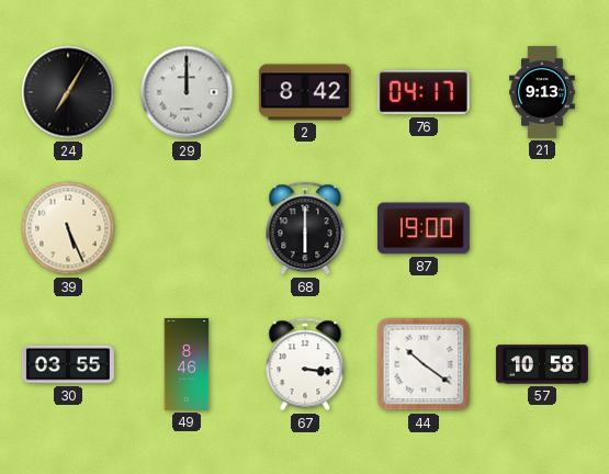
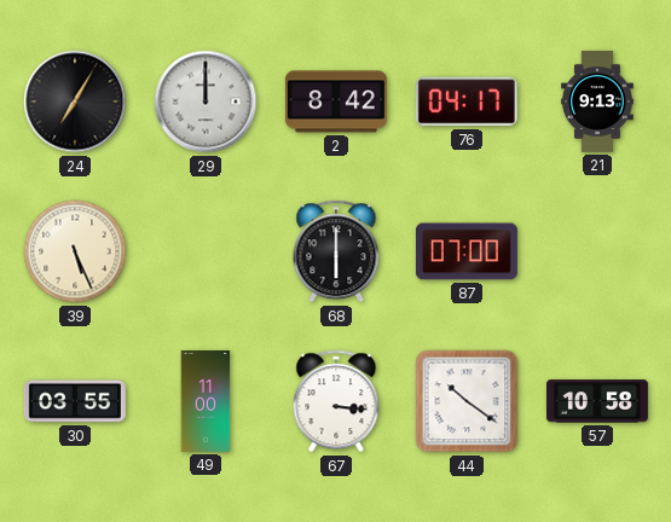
87: 19:00 -> 07:00 (467, 251)
49: 8:46 -> 11:00 (206, 401)
